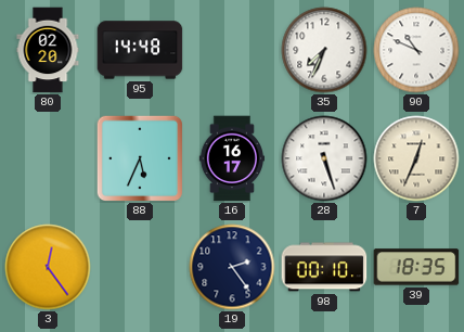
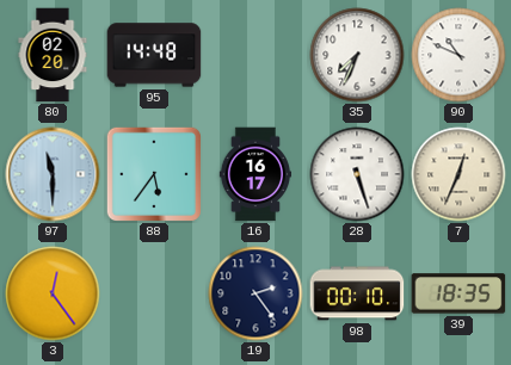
97: none -> 11:30 (53, 174)
88: 5:34 -> 5:36 (153, 173)
